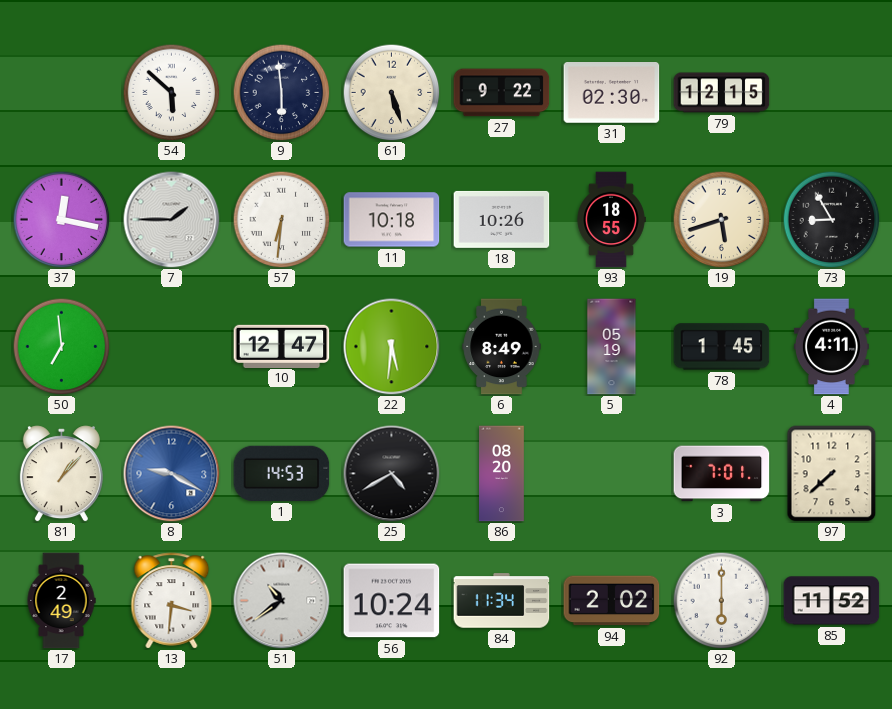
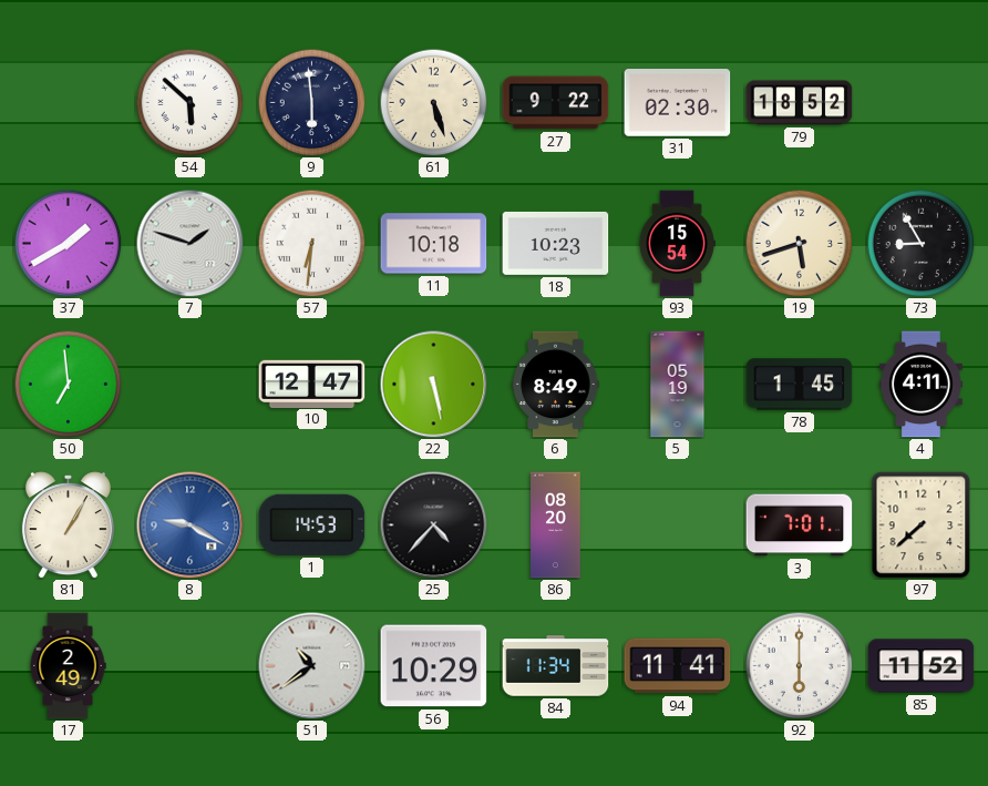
79: 12:15 -> 18:52 (800, 103)
37: 12:17 -> 1:40 (68, 243)
7: 1:45 -> 1:48 (191, 244)
18: 10:26 -> 10:23 (556, 243)
93: 18:55 -> 15:54 (677, 244)
22: 5:31 -> 5:28 (434, 385)
81: 1:07 -> 1:05 (68, 525)
25: 4:40 -> 4:37 (434, 525)
13: 3:31 -> none (172, 601)
56: 10:24 -> 10:29 (434, 666)
94: 2:02 -> 11:41 (678, 666)
